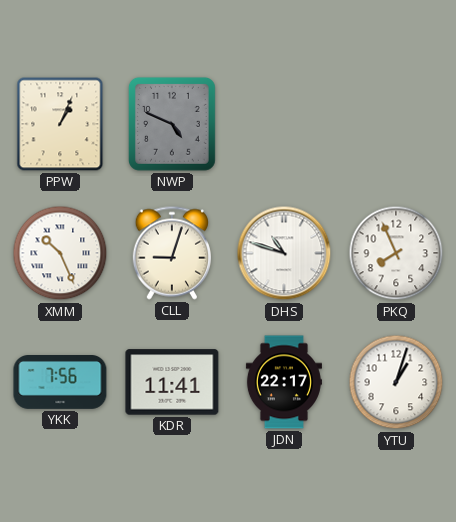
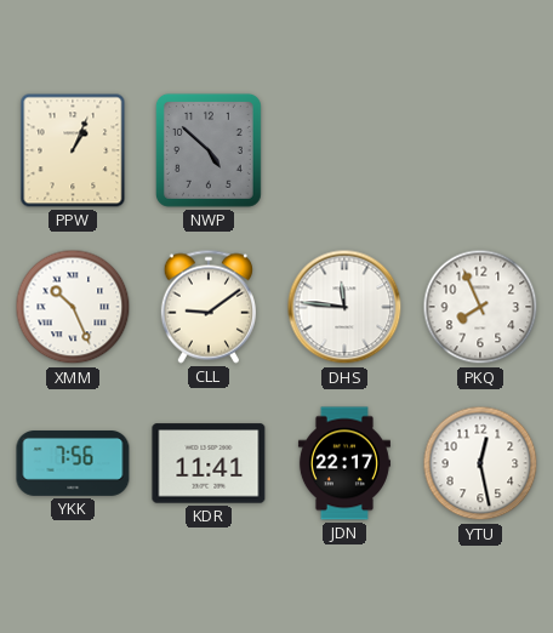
NWP: 4:49 -> 4:52 (209, 150)
CLL: 9:03 -> 9:09 (207, 307)
DHS: 10:48 -> 11:46 (344, 307)
YTU: 1:03 -> 12:28 (480, 463)
